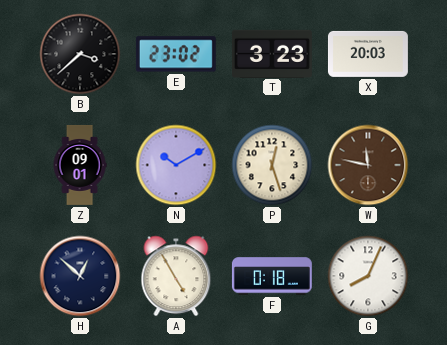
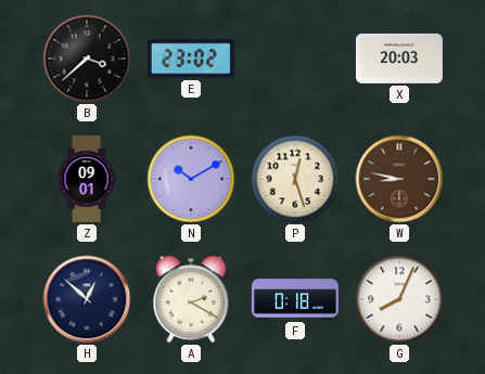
T: 3:23 -> none (272, 53)
W: 11:47 -> 8:47 (399, 179)
A: 4:55 -> 2:20 (191, 299)
